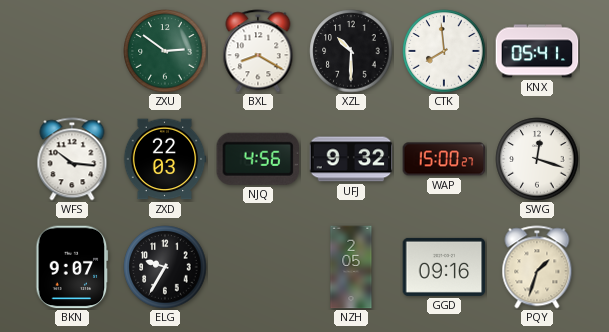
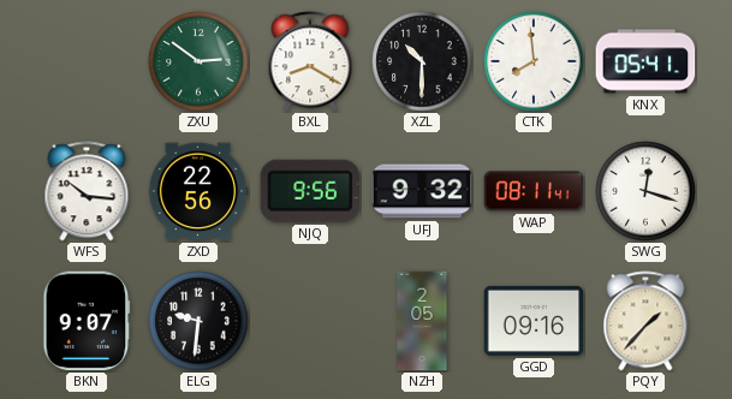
ZXD: 22:03 -> 22:56 (198, 191)
NJQ: 4:56 -> 9:56 (310, 191)
WAP: 15:00 -> 08:11 (534, 191)
ELG: 9:35 -> 9:31 (198, 321)
PQY: 1:33 -> 1:37 (645, 321)
